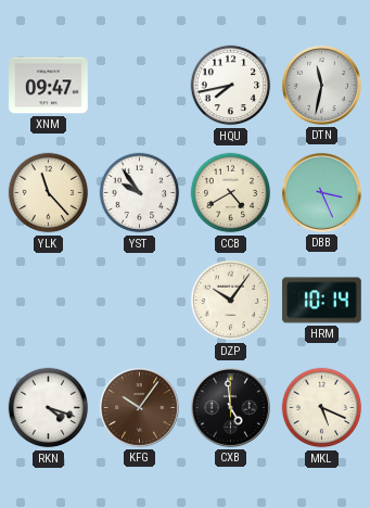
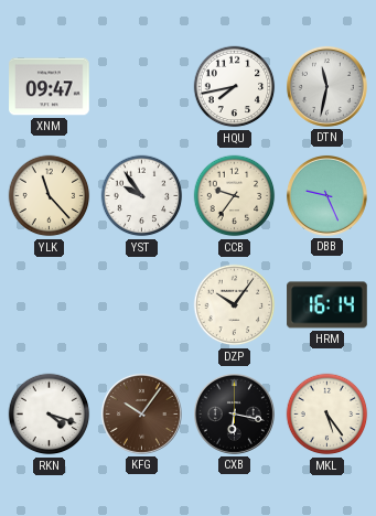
CCB: 4:40 -> 9:36 (235, 196)
DBB: 3:26 -> 9:26 (326, 195)
HRM: 10:14 -> 16:14 (327, 305)
CXB: 4:59 -> 6:17 (234, 413)
MKL: 5:19 -> 5:24 (327, 415)
